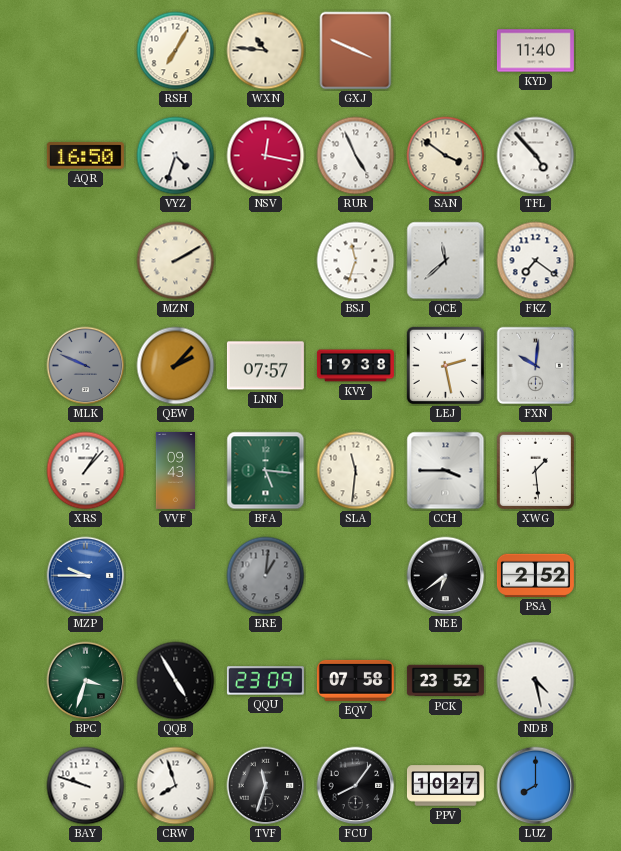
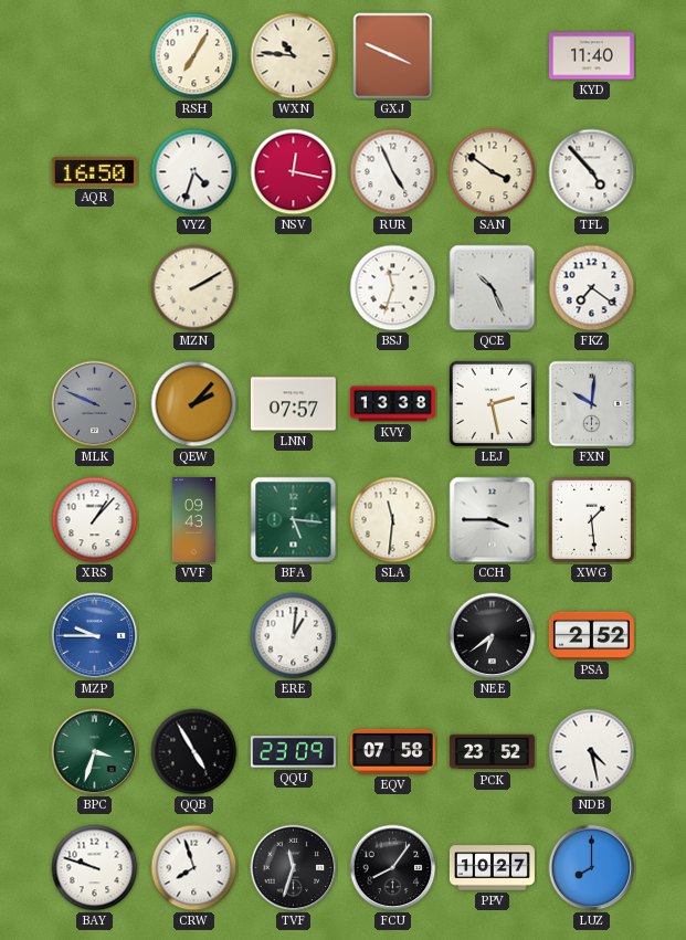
QCE: 11:38 -> 10:26 (493, 288)
KVY: 19:38 -> 13:38 (392, 404)
ERE dial: grey -> white (294, 636)
